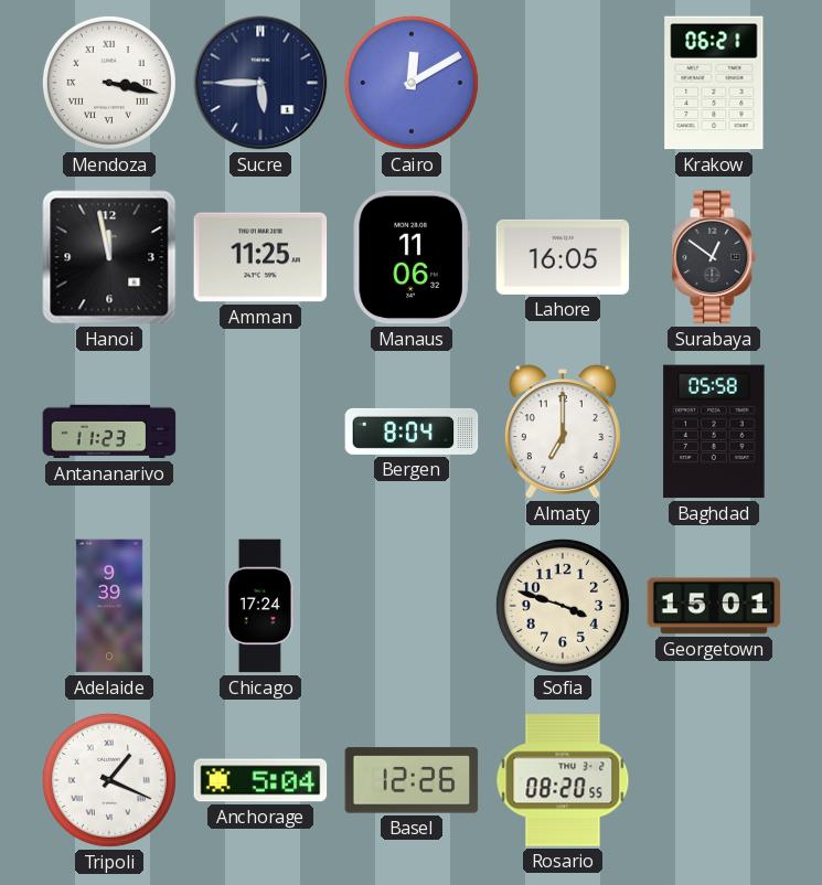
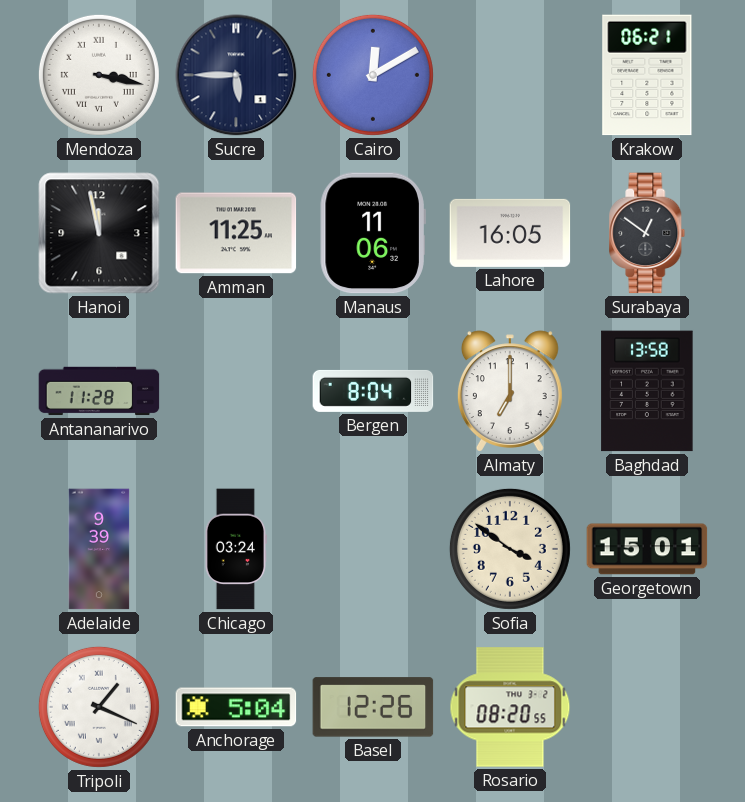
Antananarivo: 11:23 -> 11:28 (99, 391)
Baghdad: 05:58 -> 13:58 (647, 391)
Chicago: 17:24 -> 03:24 (236, 549)
Sofia: 3:48 -> 3:51 (510, 549)
